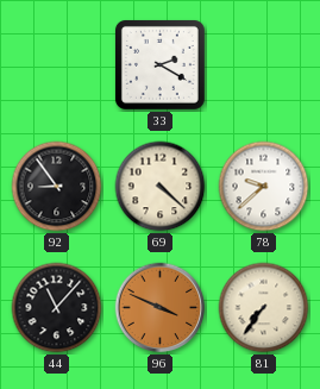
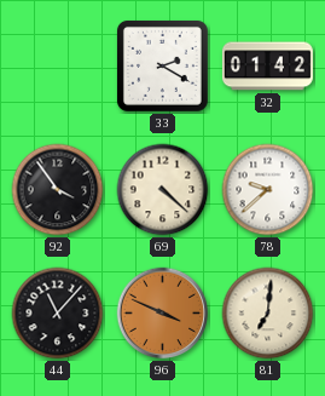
32: none -> 01:42 (267, 67)
92: 8:54 -> 3:54 (58, 190)
81: 7:36 -> 7:01 (268, 314)
